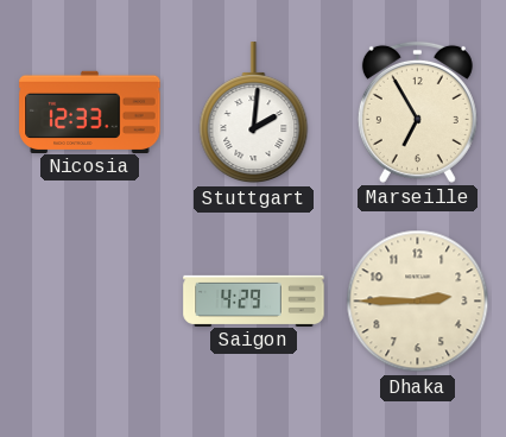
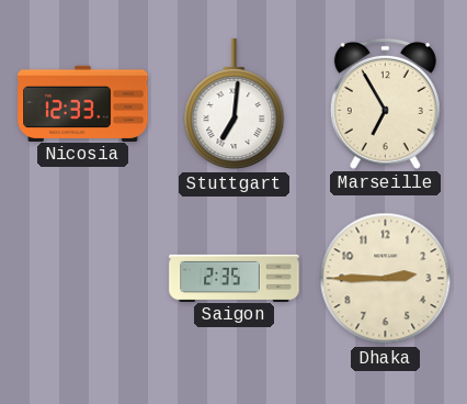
Stuttgart: 2:01 -> 7:01 (235, 104)
Saigon: 4:29 -> 2:35 (235, 278)
